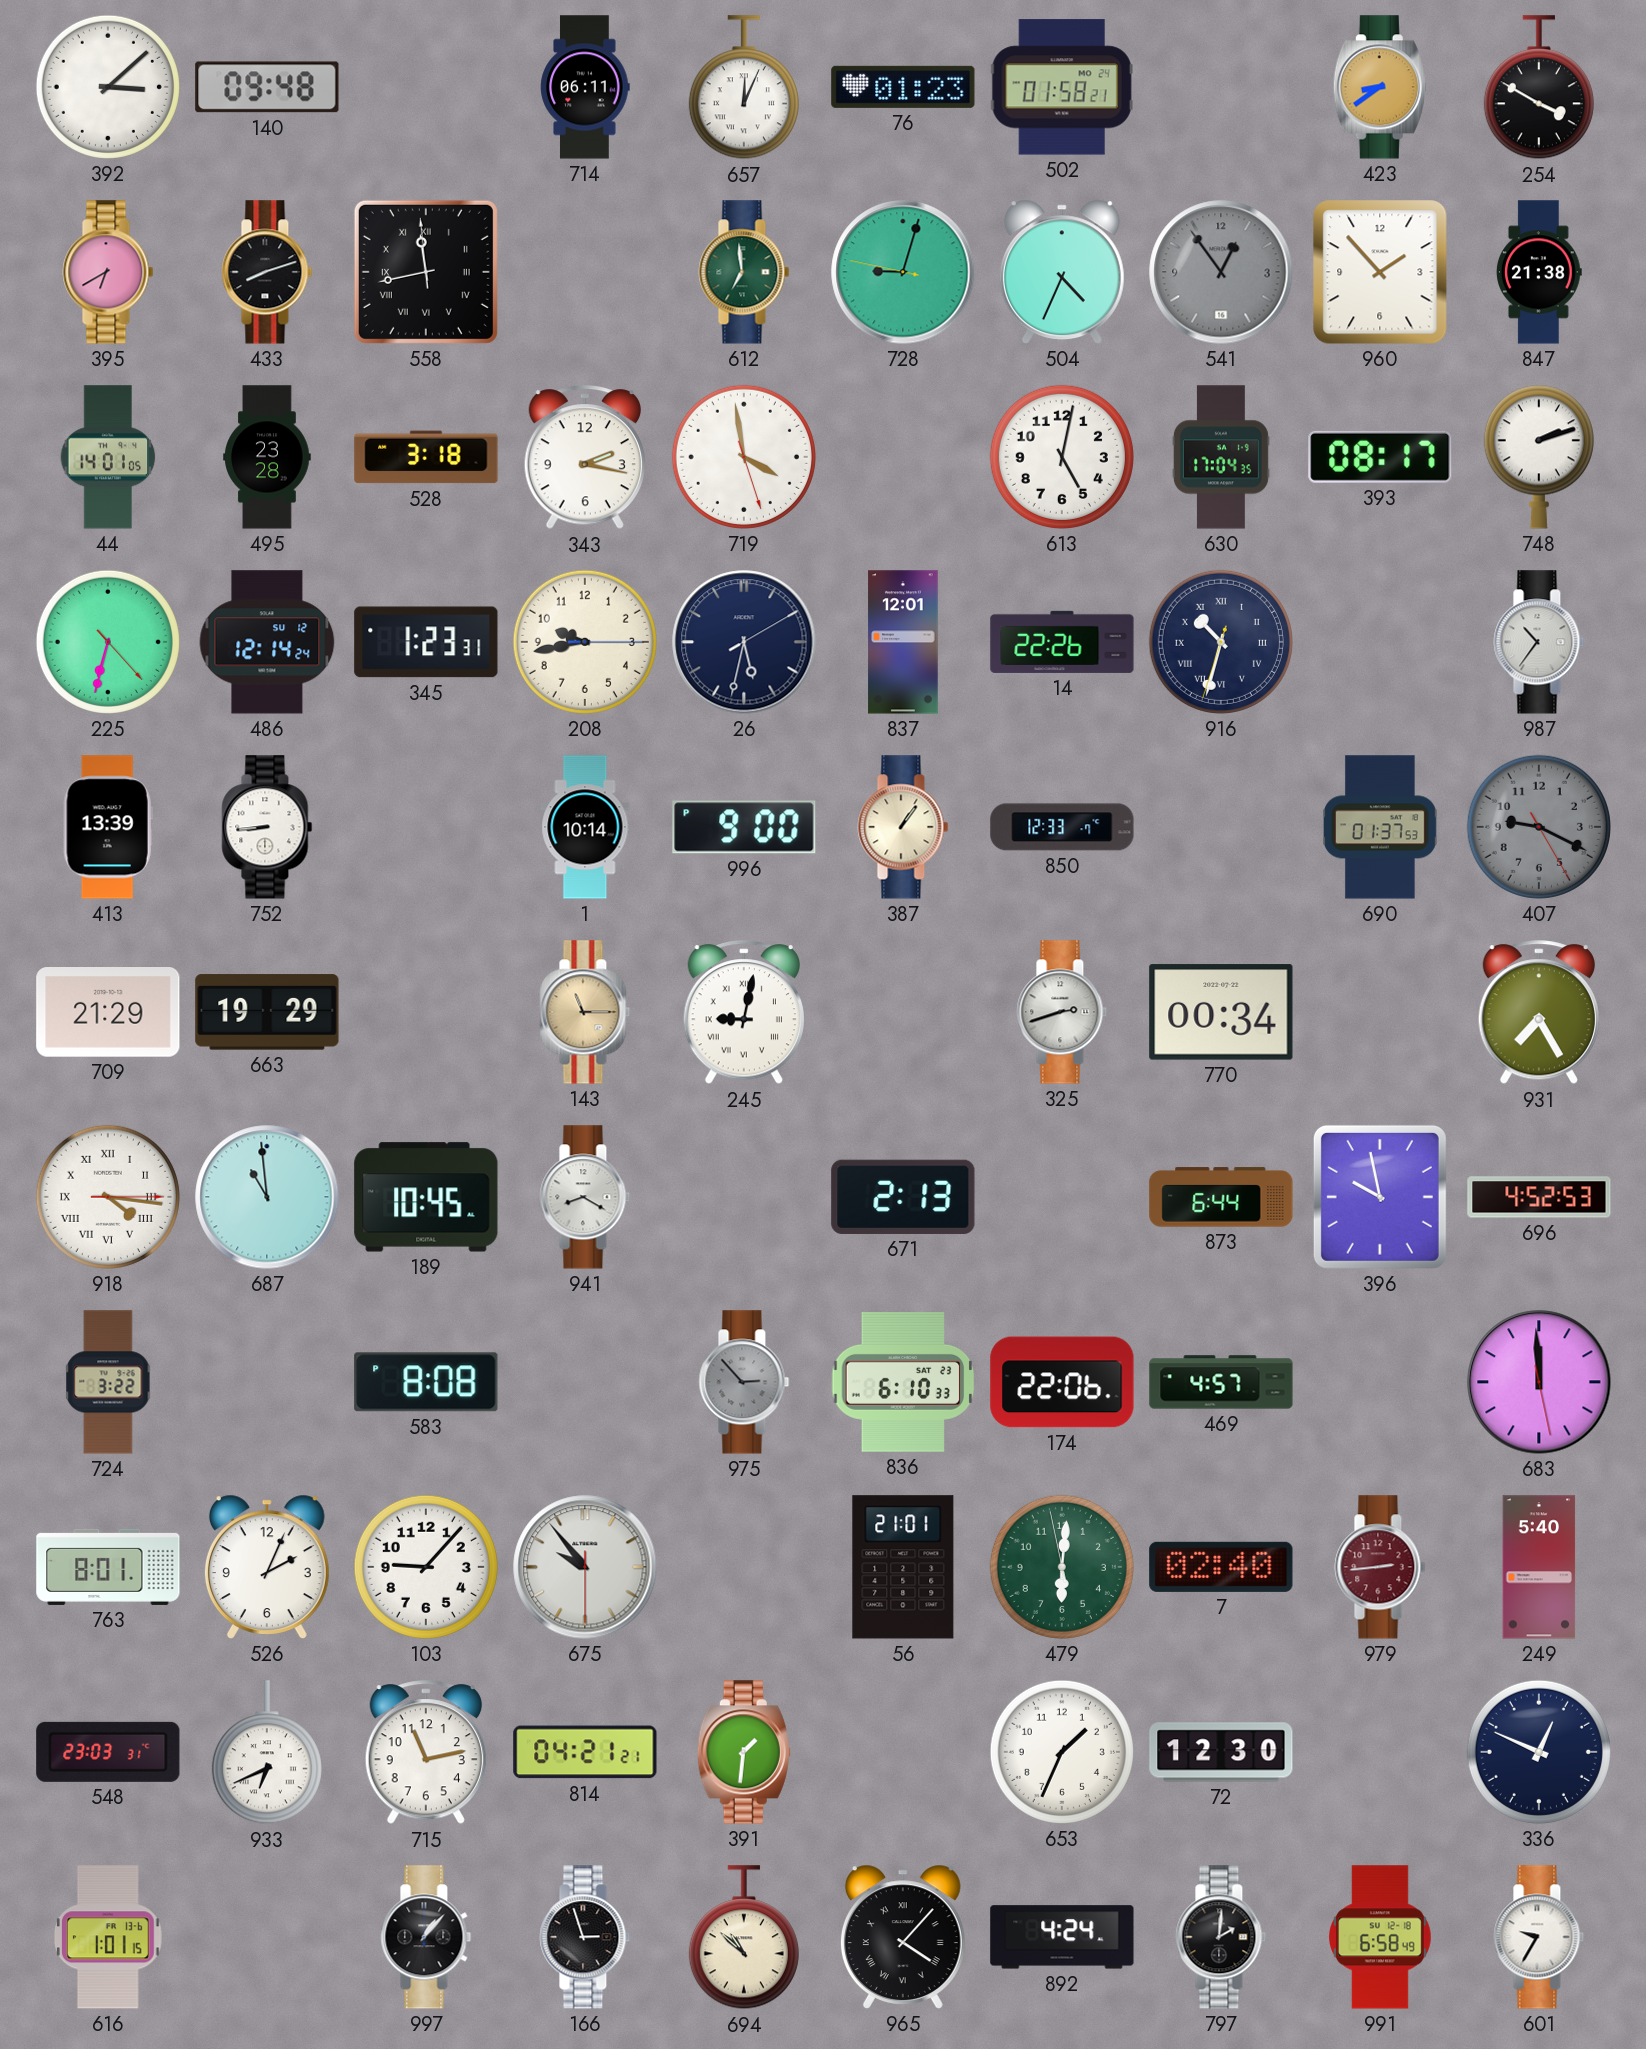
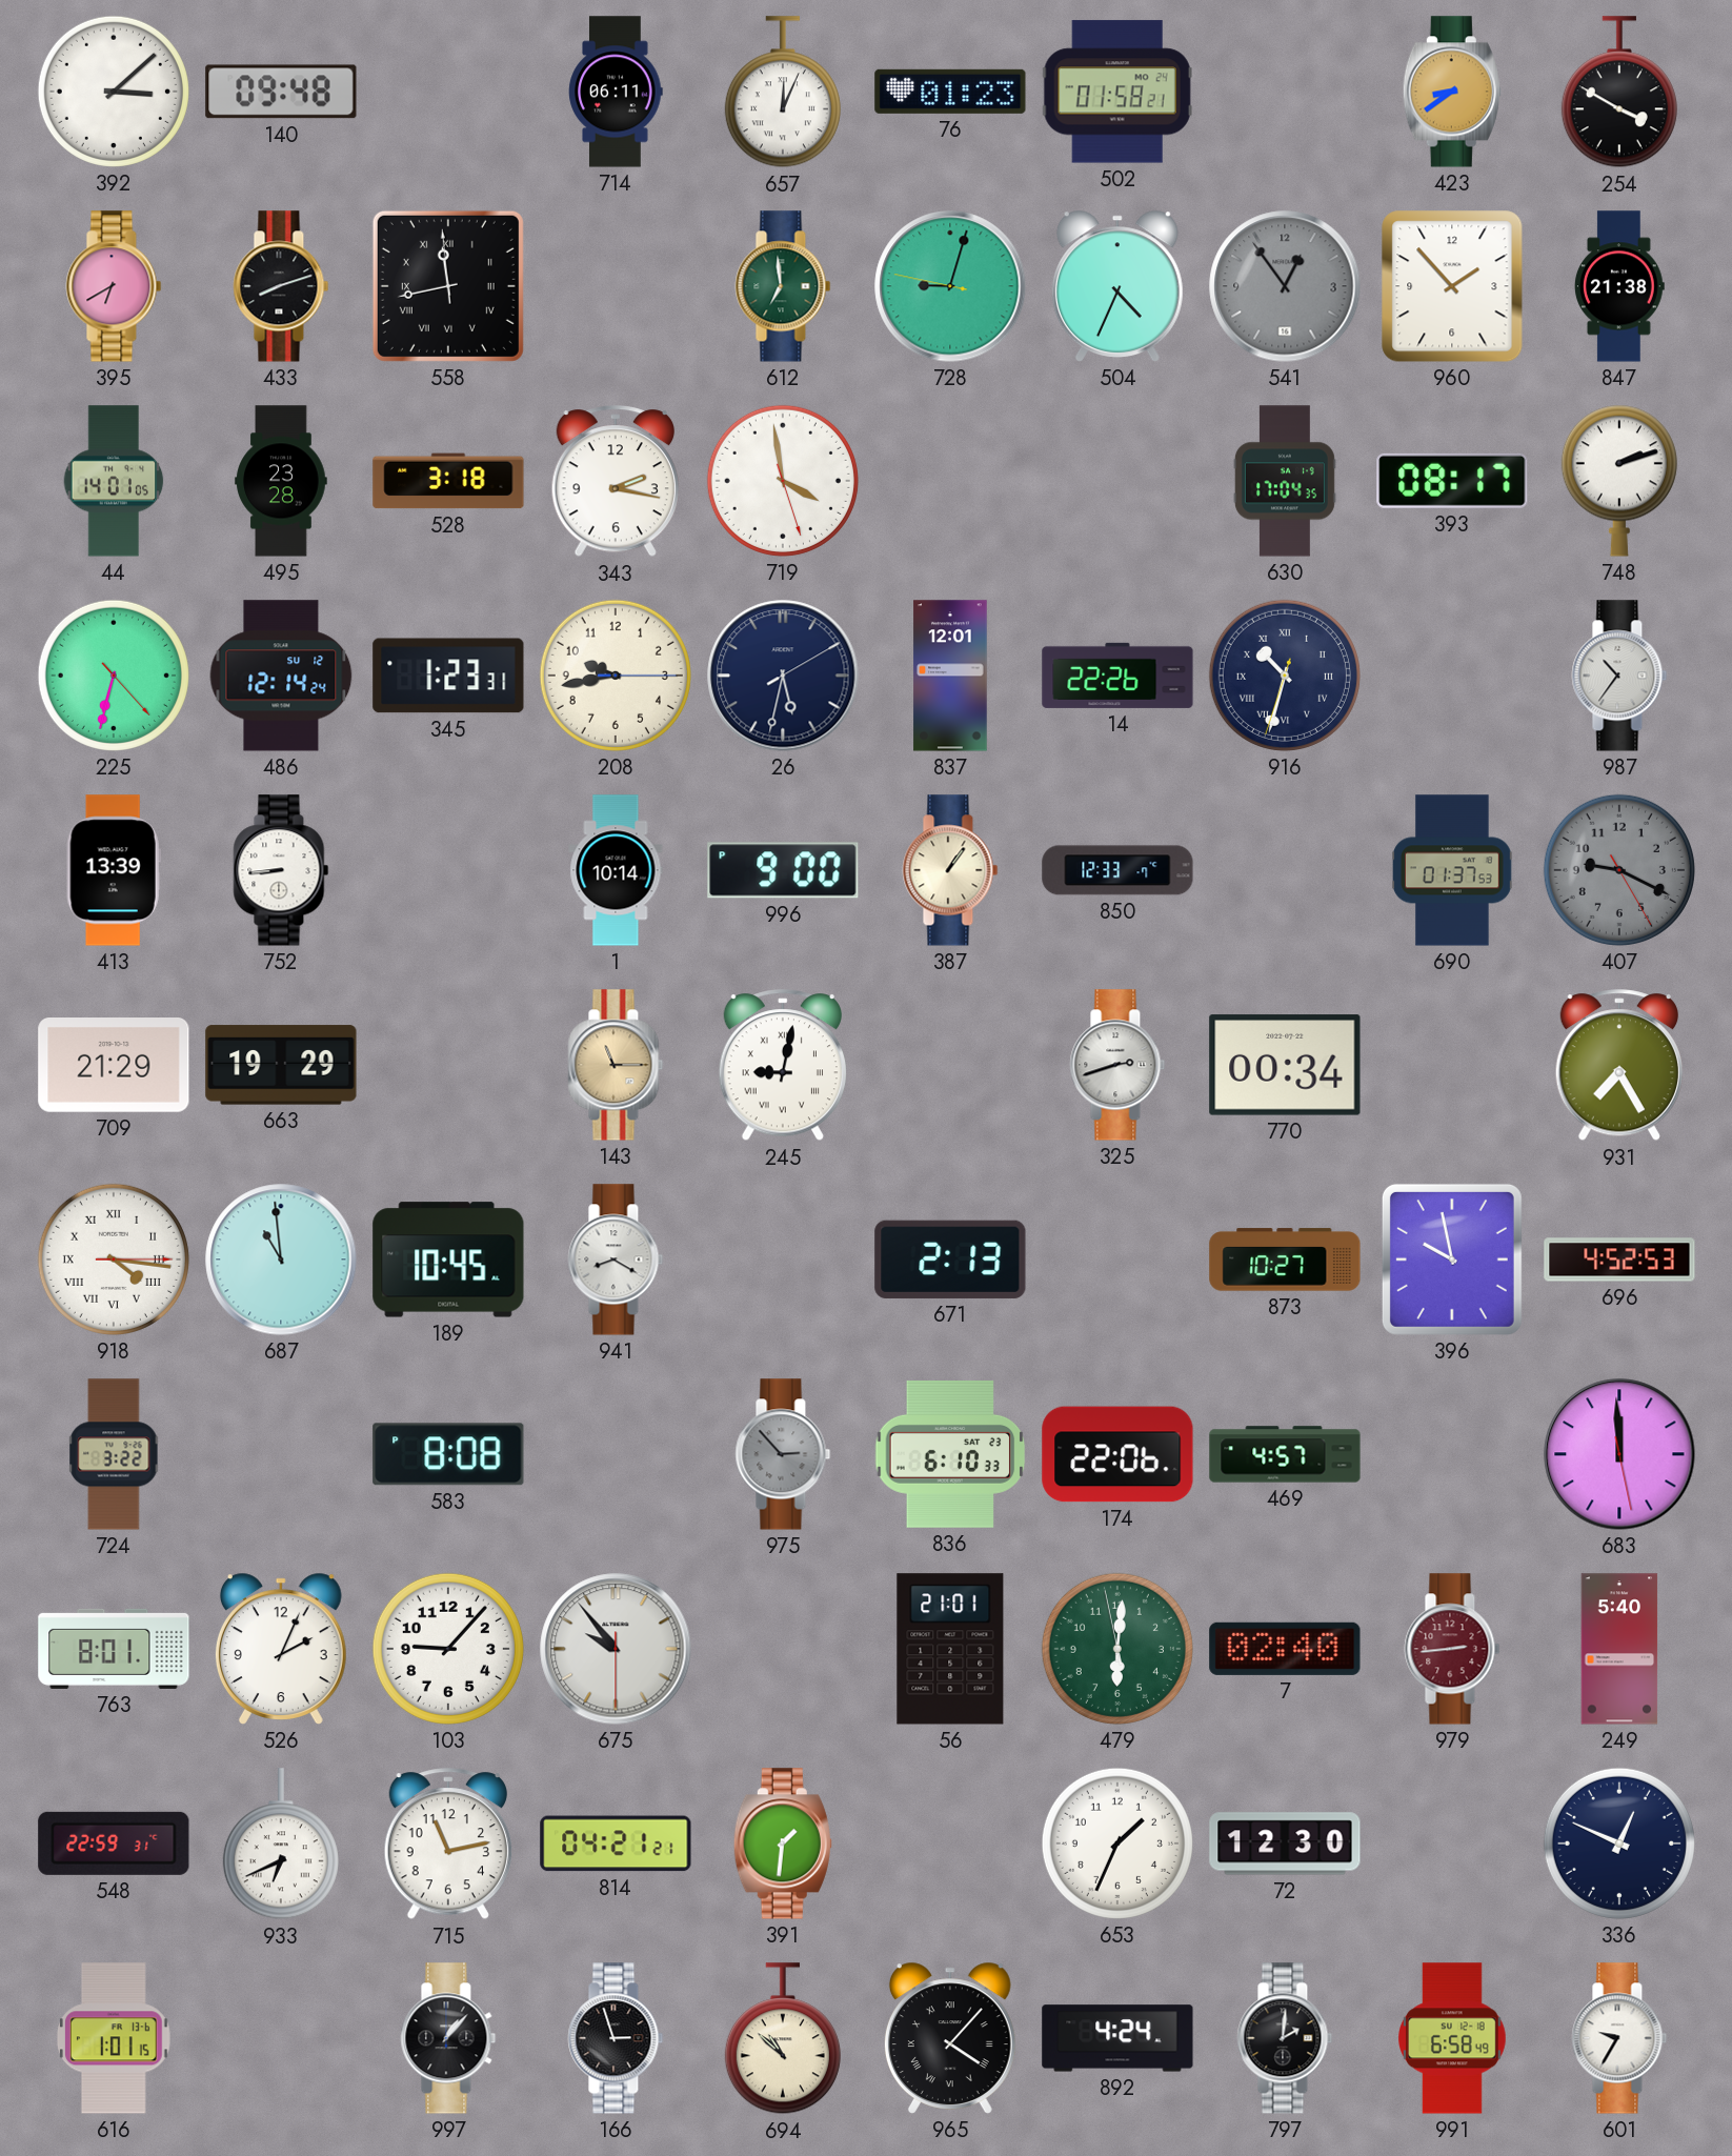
613: 5:02 -> none (1062, 457)
873: 6:44 -> 10:27 (1285, 1260)
548: 23:03 -> 22:59 (114, 1843)
